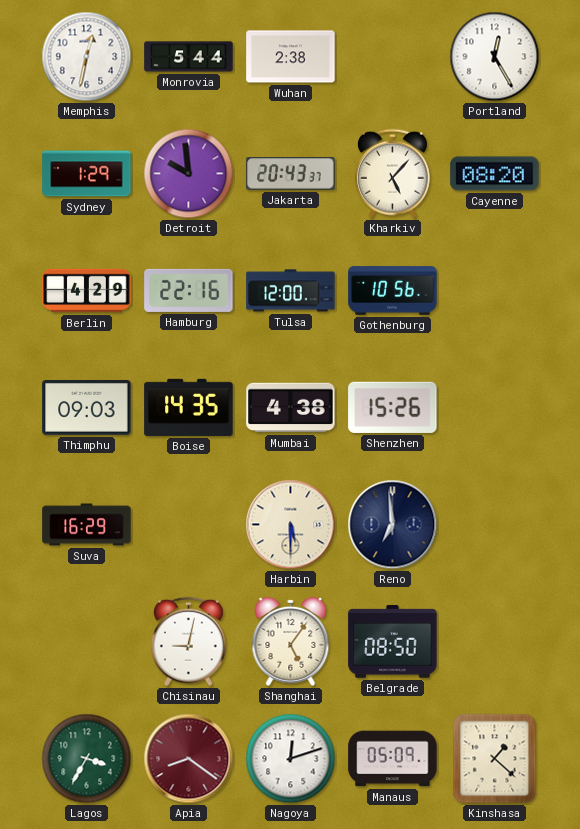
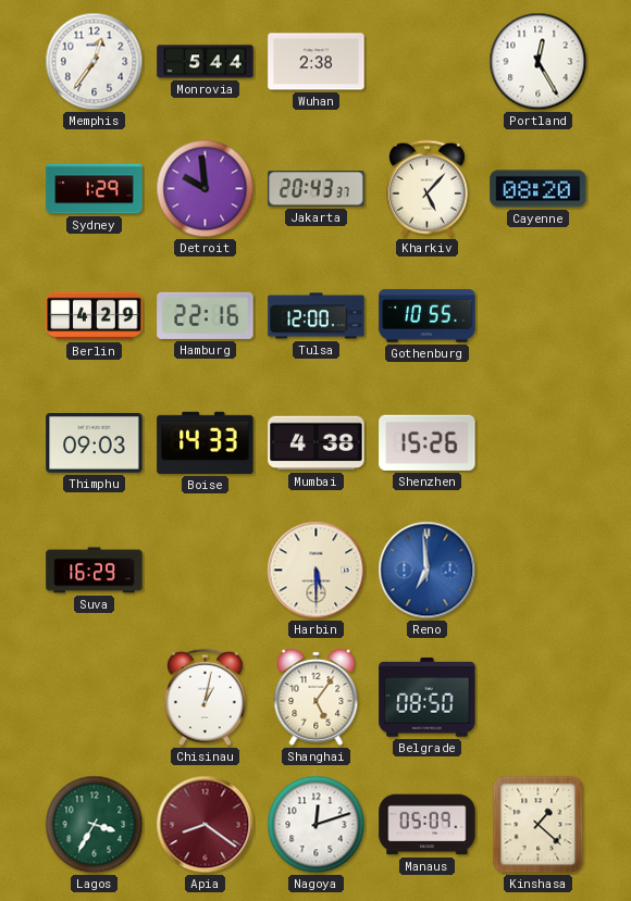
Memphis: 12:32 -> 12:36 (95, 62)
Gothenburg: 10:56 -> 10:55 (428, 316)
Boise: 14:35 -> 14:33 (206, 442)
Reno dial: navy -> blue (428, 571)
Chisinau: 9:02 -> 1:02 (206, 698)
